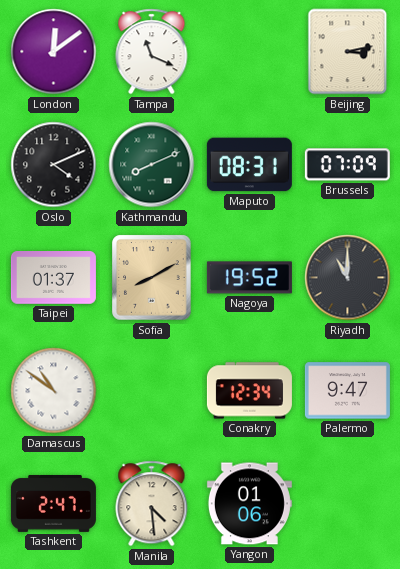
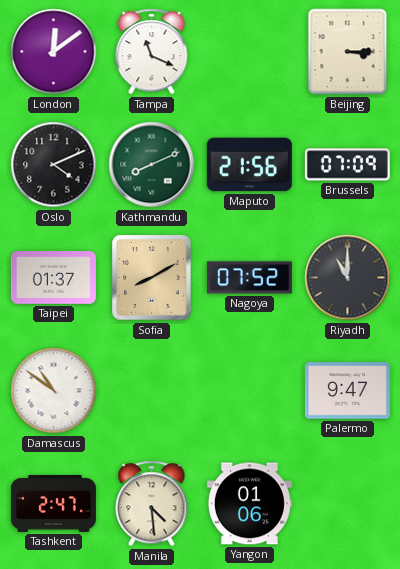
Beijing: 3:13 -> 3:15 (348, 52)
Maputo: 08:31 -> 21:56 (249, 165)
Nagoya: 19:52 -> 07:52 (249, 278)
Conakry: 12:34 -> none (249, 391)
